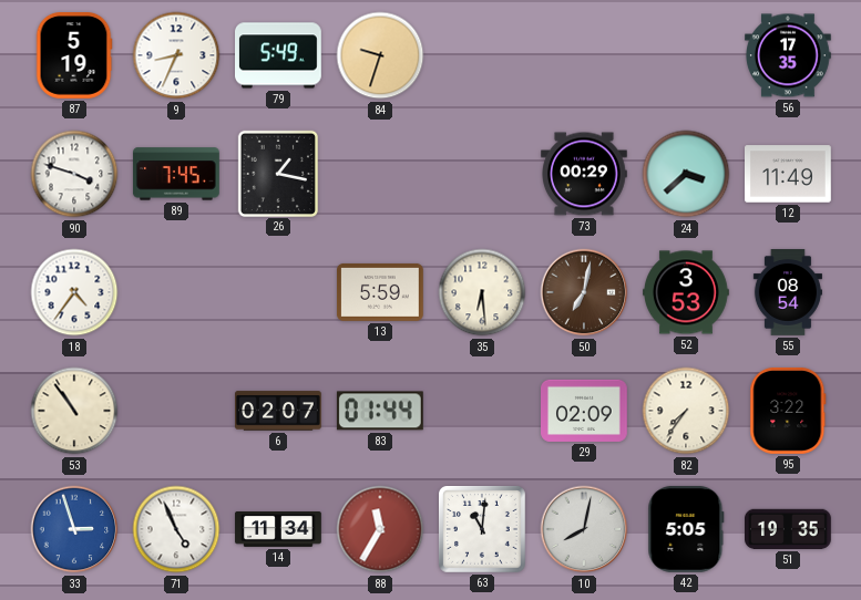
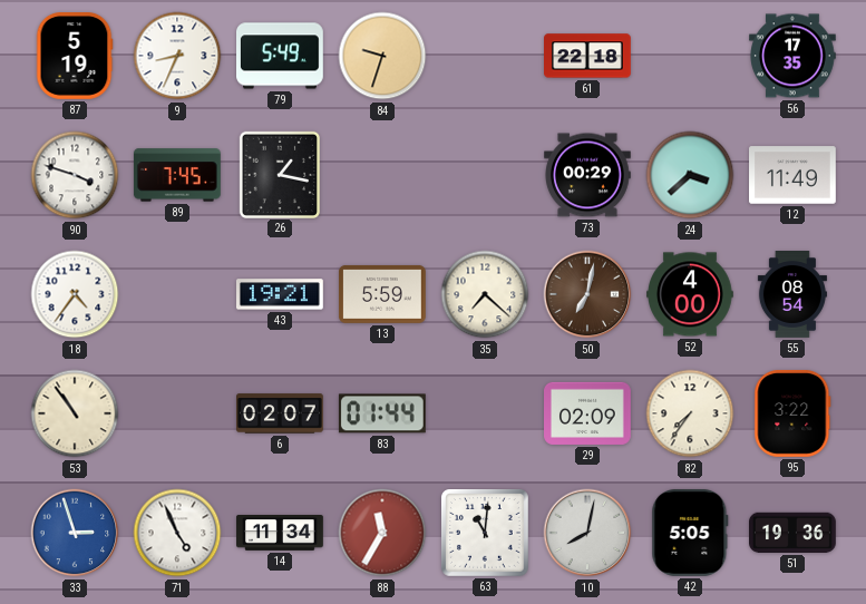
61: none -> 22:18 (588, 56)
43: none -> 19:21 (280, 294)
35: 6:29 -> 7:22 (485, 294)
52: 3:53 -> 4:00 (691, 294)
51: 19:35 -> 19:36 (794, 533)
